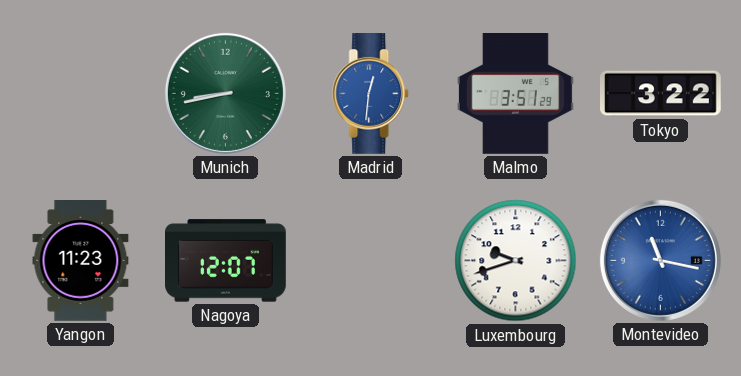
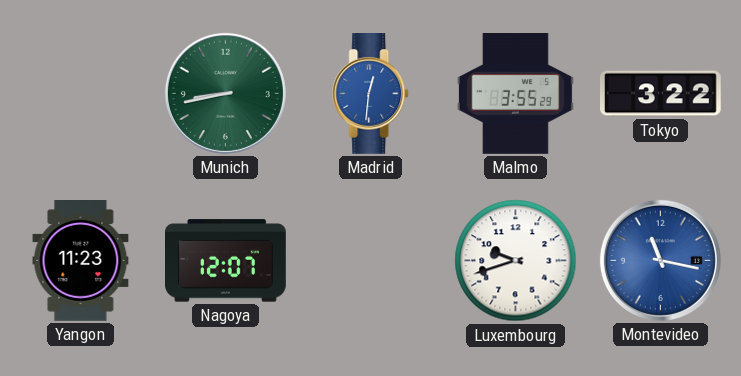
Malmo: 3:51 -> 3:55 (515, 94)
